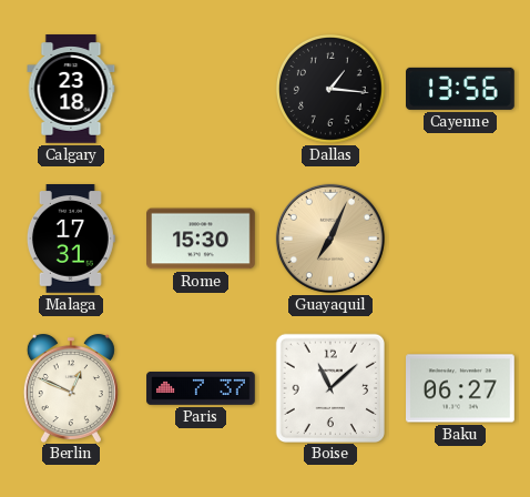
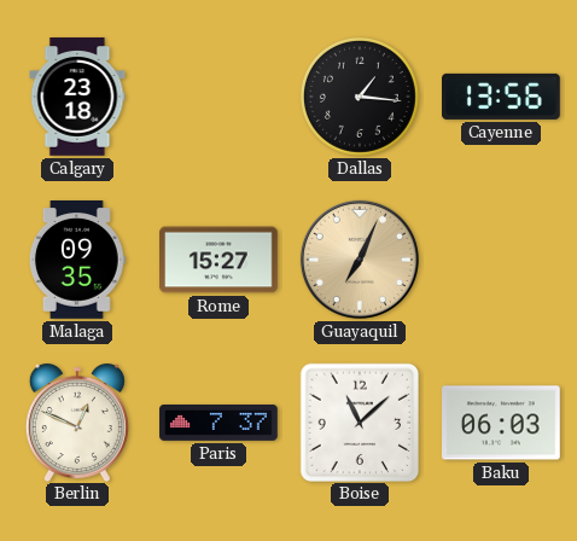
Malaga: 17:31 -> 09:35 (77, 261)
Rome: 15:30 -> 15:27 (220, 260)
Baku: 06:27 -> 06:03 (502, 423)
